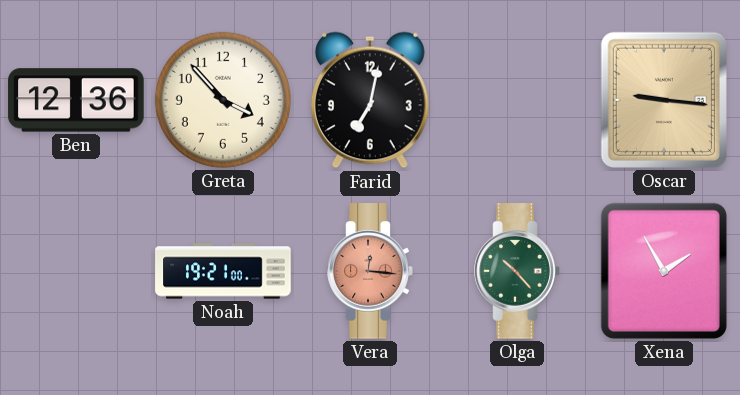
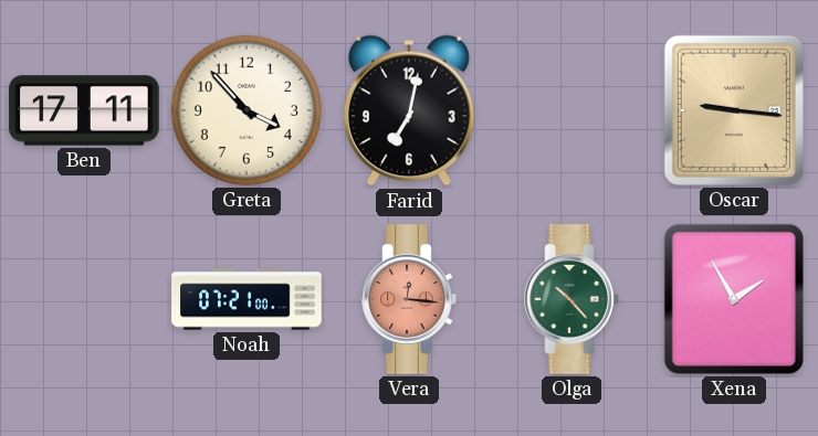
Ben: 12:36 -> 17:11 (84, 110)
Noah: 19:21 -> 07:21 (247, 299)
